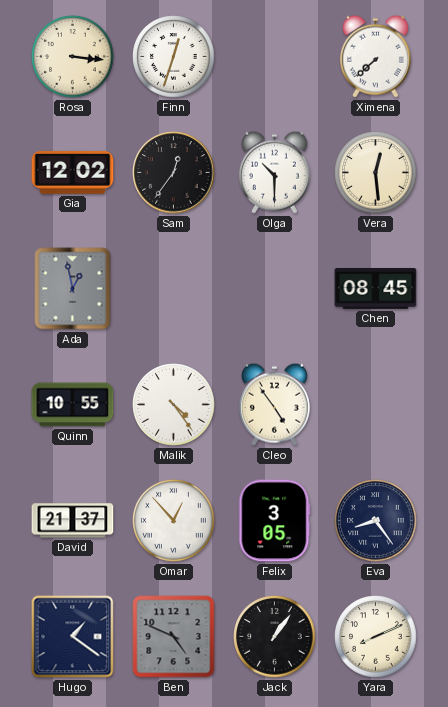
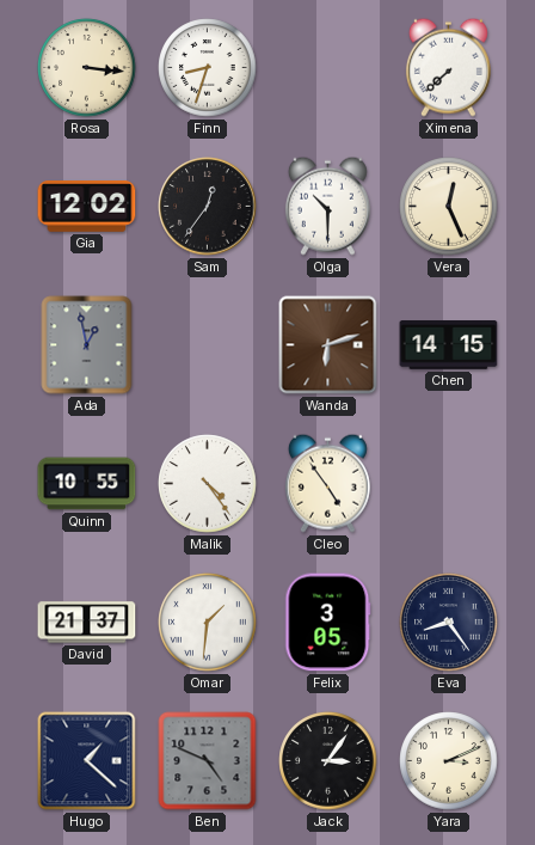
Finn: 12:33 -> 8:33 (208, 68)
Vera: 12:29 -> 12:26 (449, 207)
Wanda: none -> 6:12 (328, 345)
Chen: 08:45 -> 14:15 (449, 345)
Omar: 12:53 -> 1:31 (208, 623)
Hugo: 1:21 -> 1:22 (87, 761)
Jack: 1:06 -> 3:06 (328, 761)
Yara: 8:11 -> 3:11 (449, 761)
